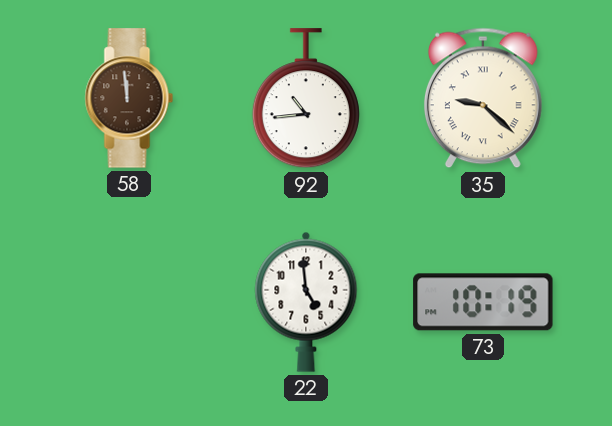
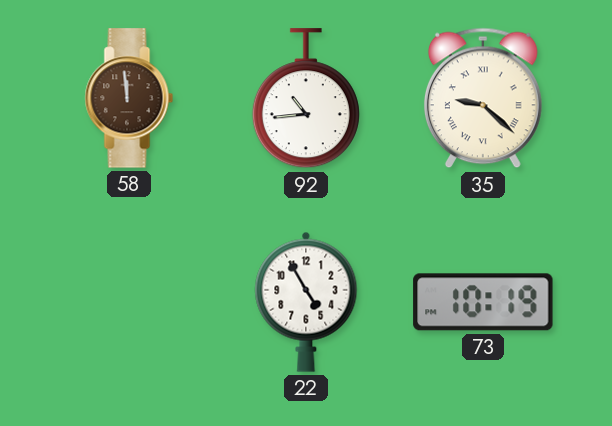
22: 4:59 -> 4:55 (306, 302)
